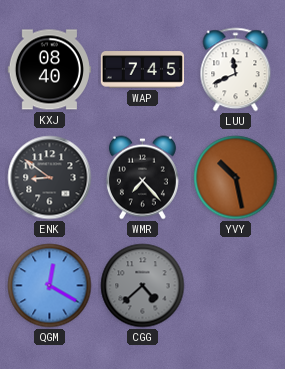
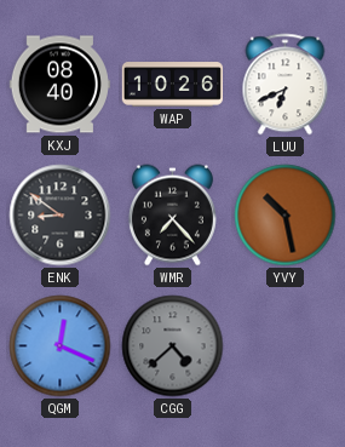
WAP: 7:45 -> 10:26 (172, 85)
LUU: 11:41 -> 6:41 (286, 85)
QGM: 12:20 -> 12:19 (61, 346)
